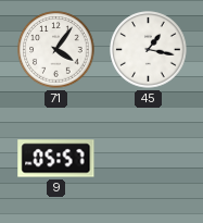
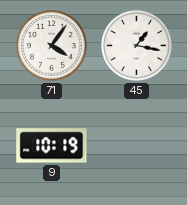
9: 05:57 -> 10:19 (52, 146)
